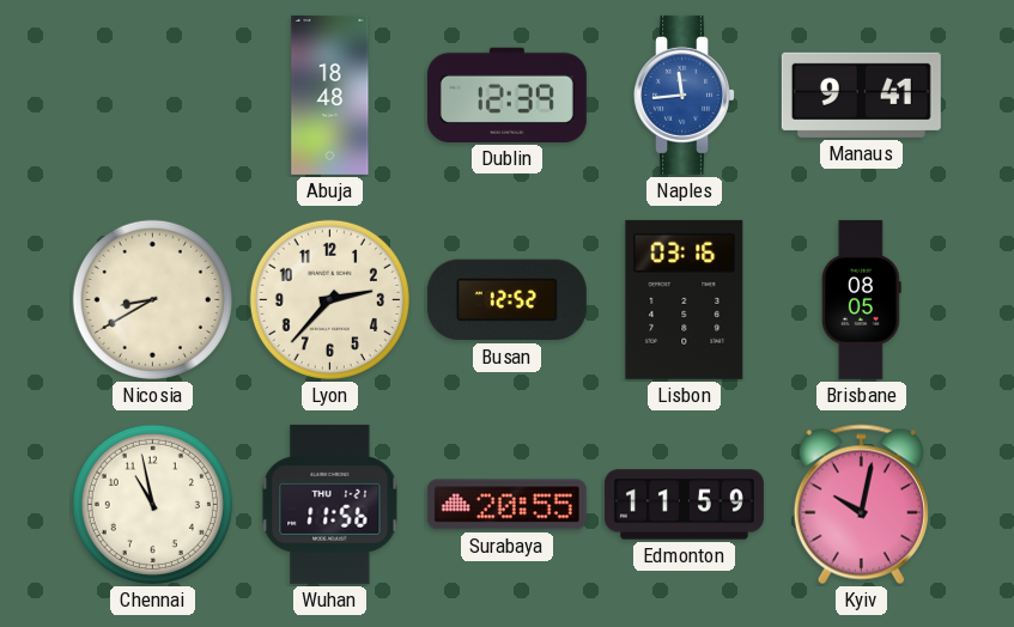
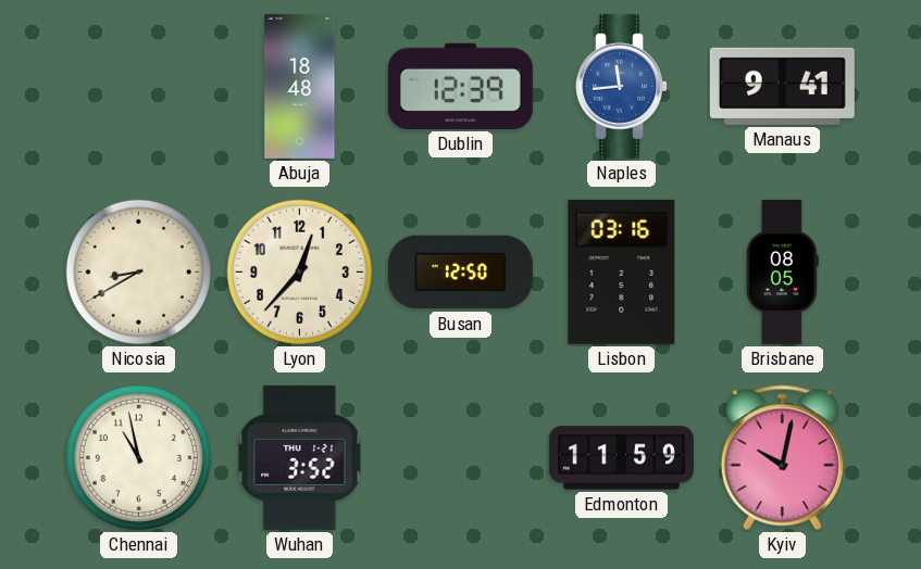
Lyon: 2:37 -> 12:37 (299, 271)
Busan: 12:52 -> 12:50 (460, 273)
Wuhan: 11:56 -> 3:52 (300, 457)
Surabaya: 20:55 -> none (506, 505)
